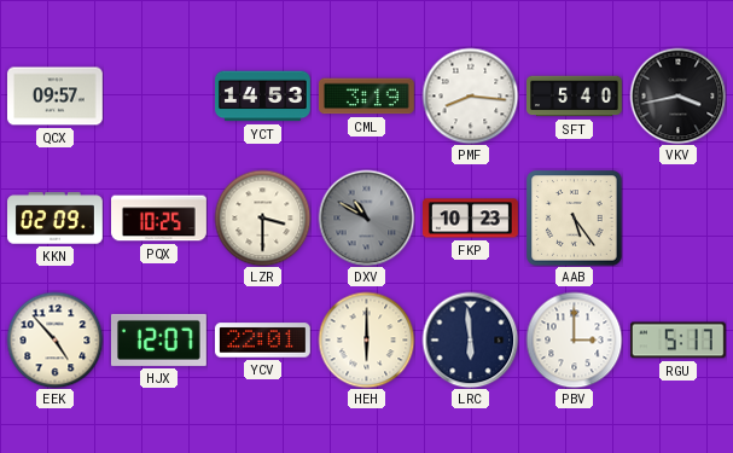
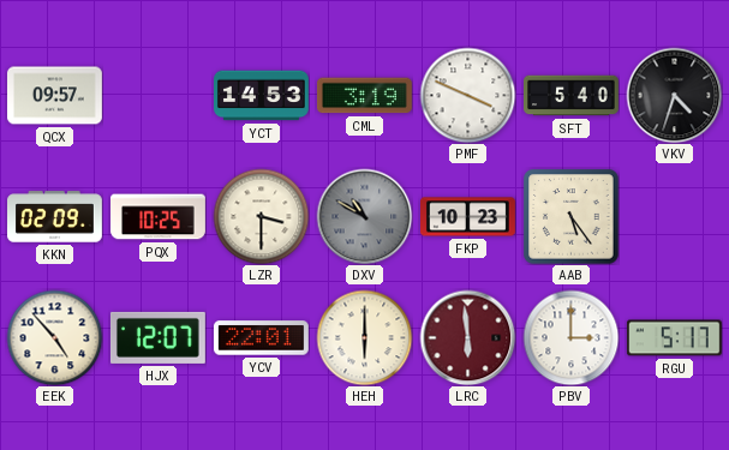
PMF: 8:16 -> 3:49 (467, 95)
VKV: 3:43 -> 4:33 (674, 95)
LRC dial: navy -> burgundy (467, 337)
